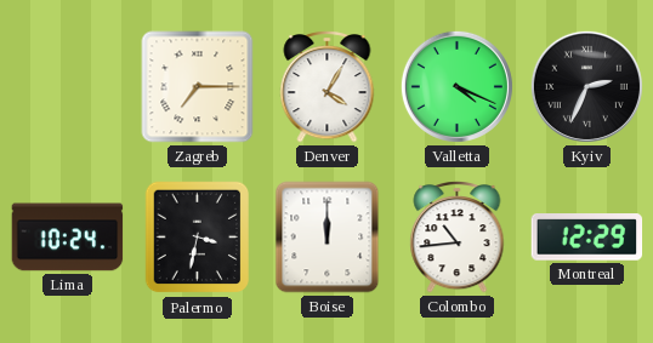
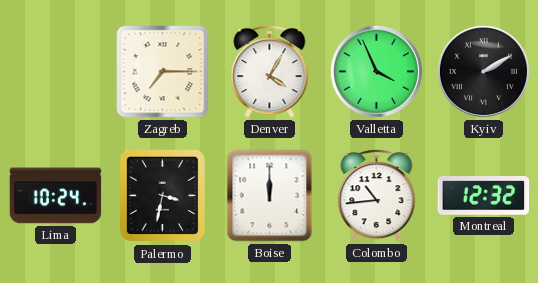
Valletta: 4:19 -> 3:56 (376, 71)
Kyiv: 2:34 -> 2:10 (483, 71)
Montreal: 12:29 -> 12:32 (484, 196)
